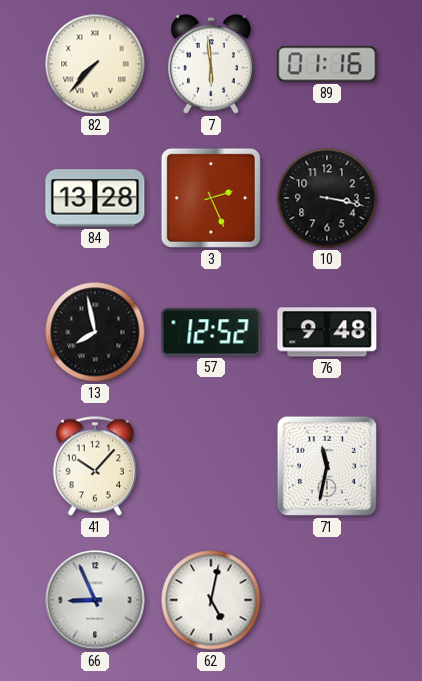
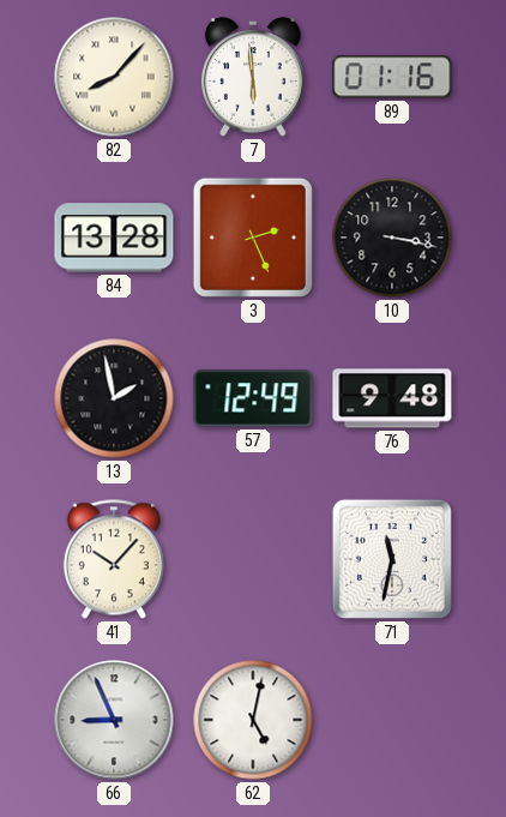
82: 7:37 -> 8:07 (114, 77)
13: 7:58 -> 1:58 (114, 398)
57: 12:52 -> 12:49 (253, 398)
